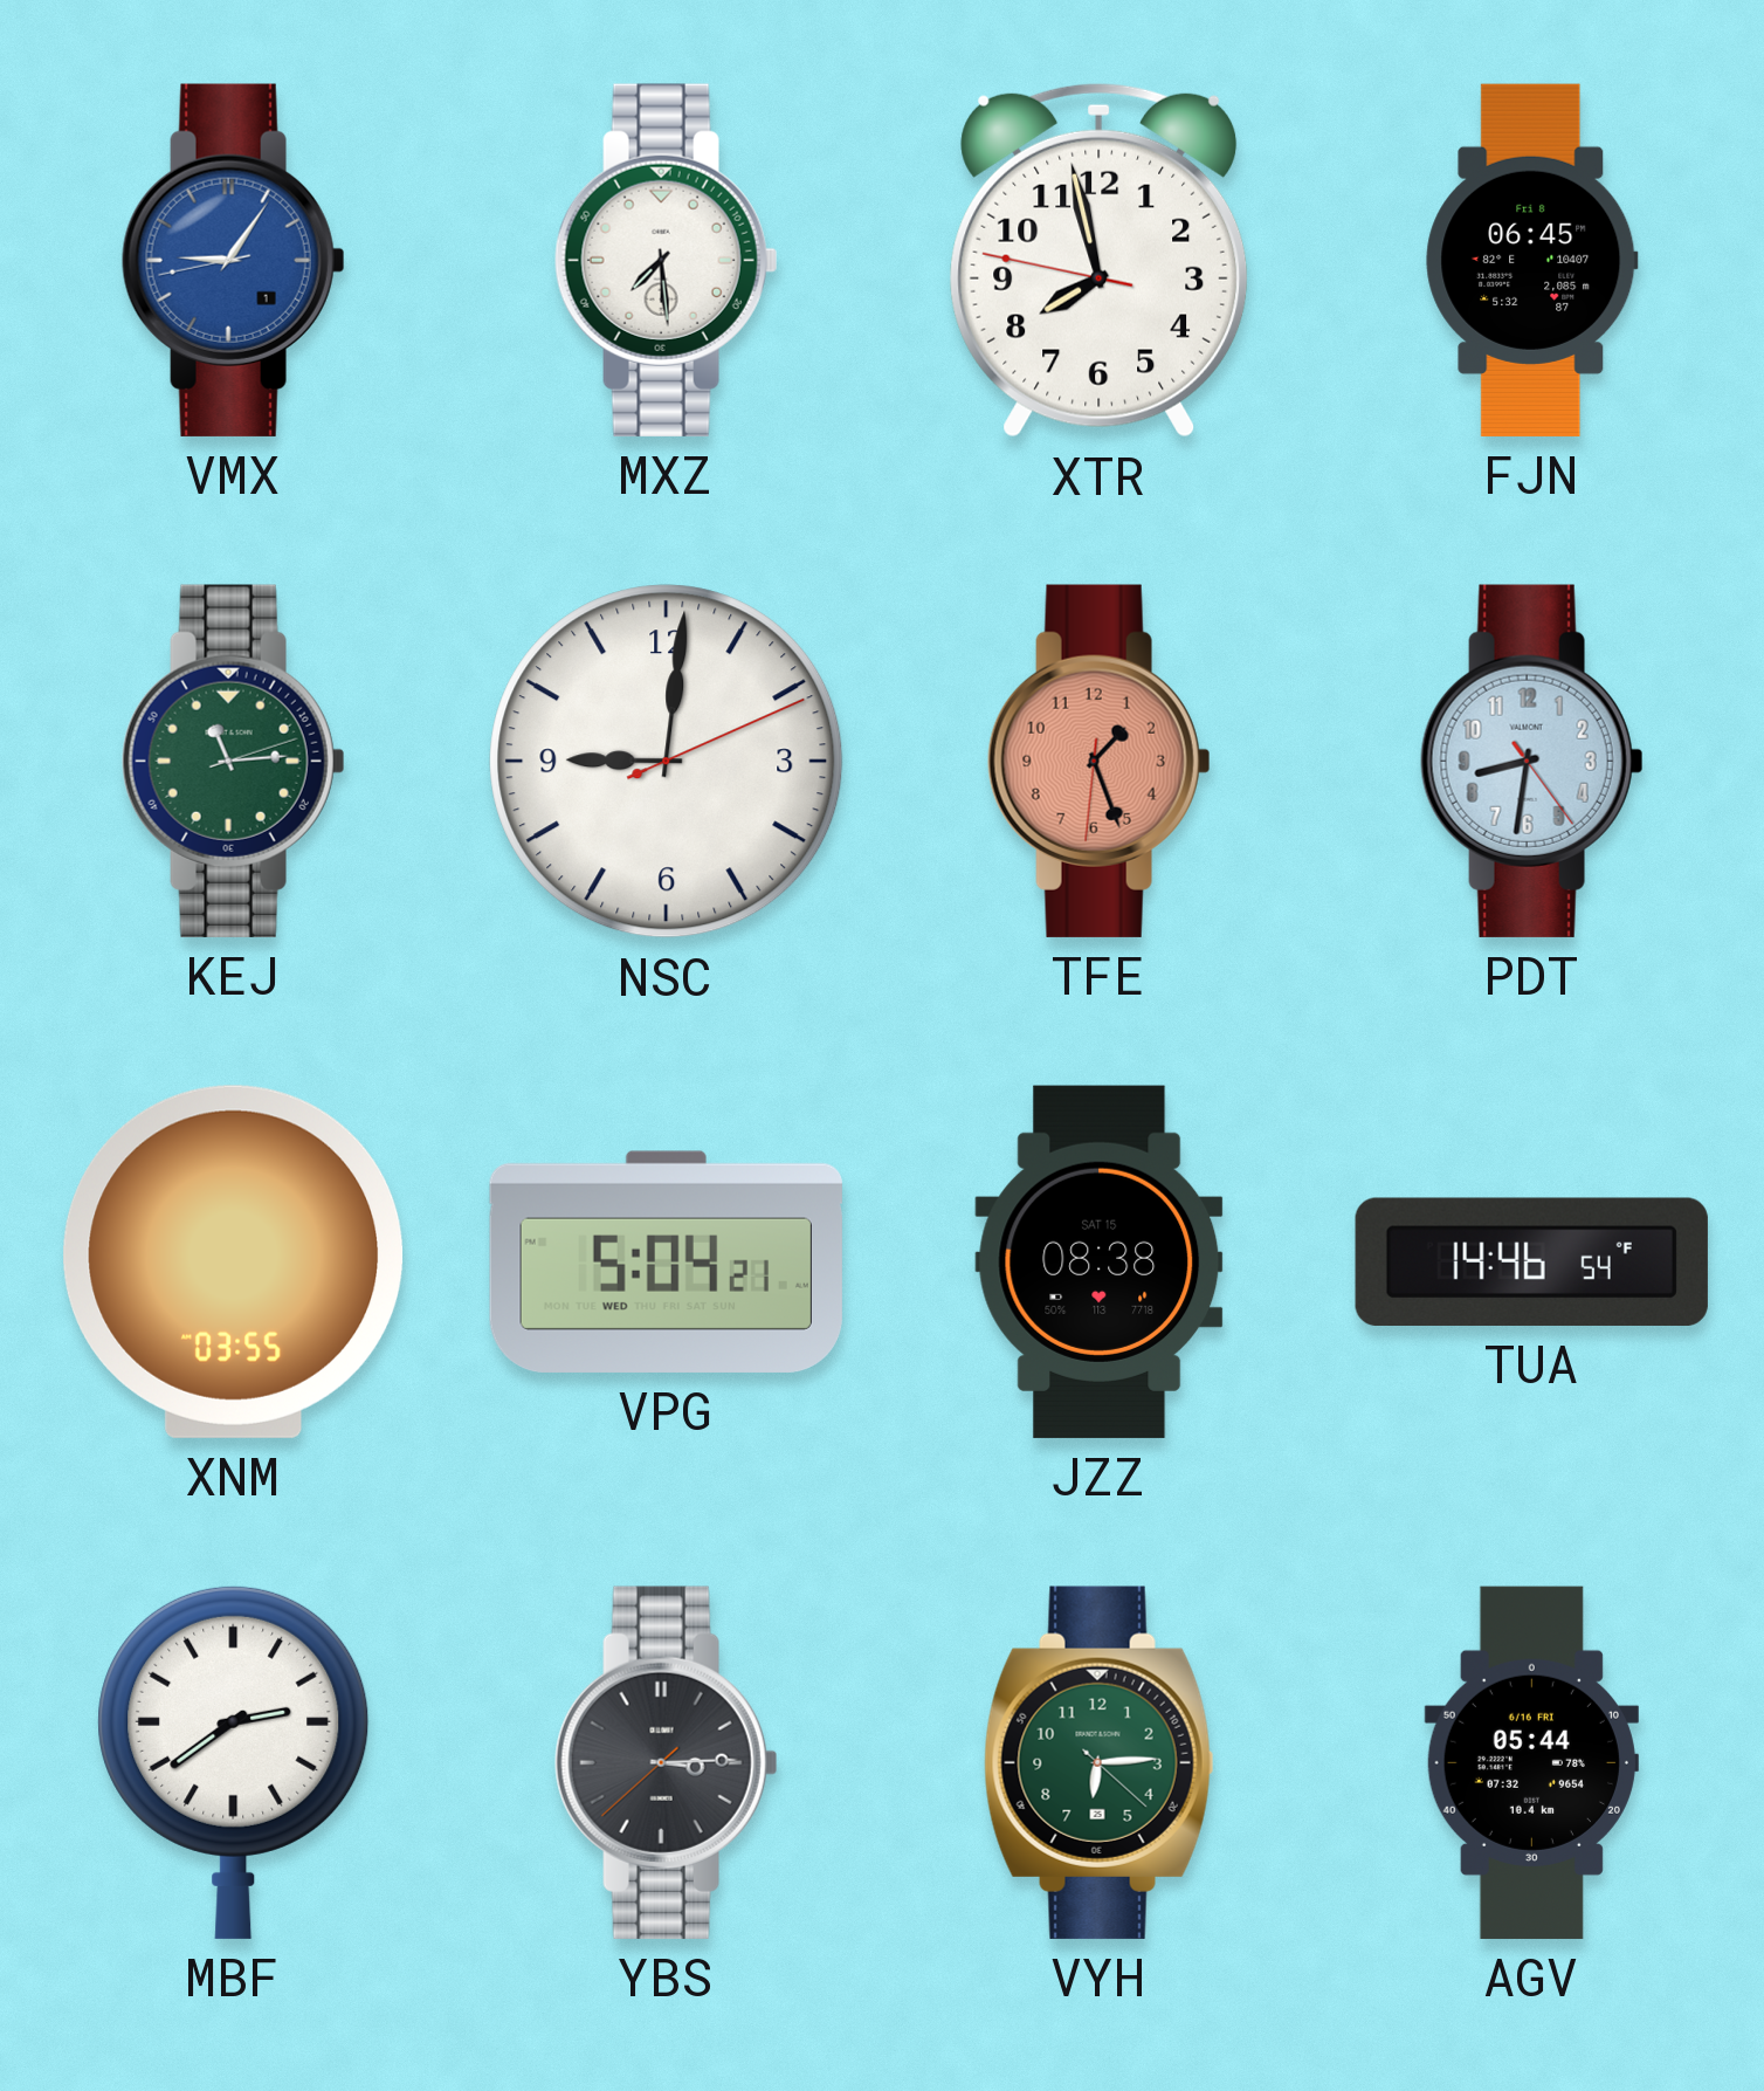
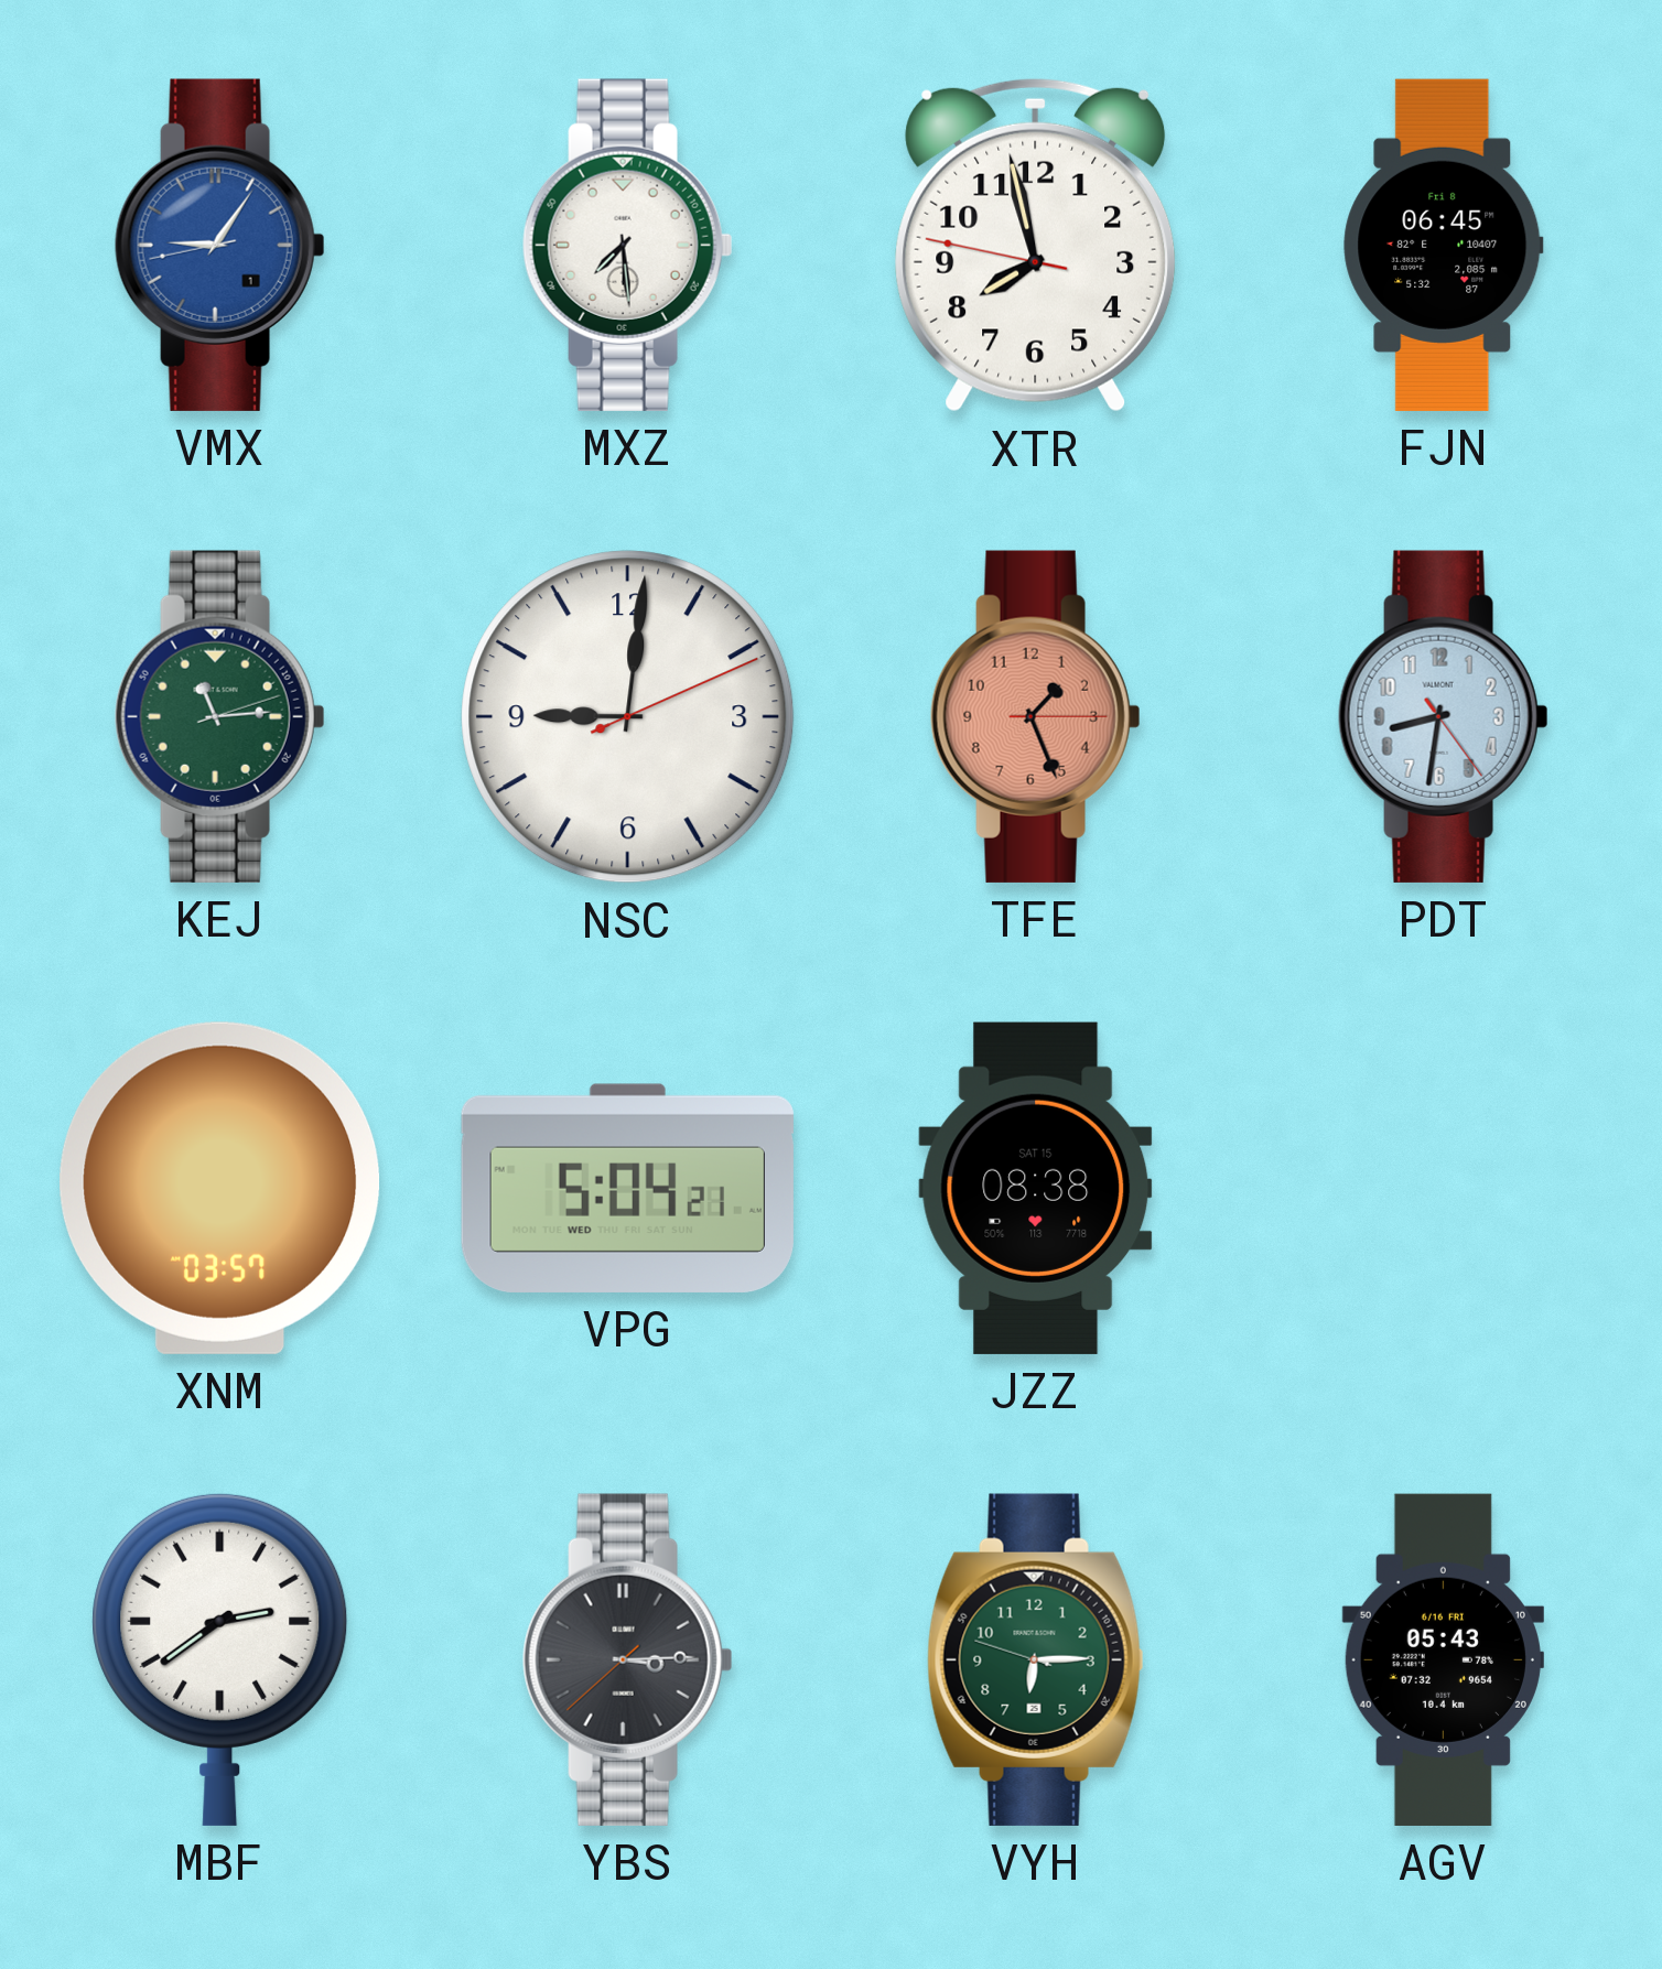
TFE: 1:26:31 -> 1:26:15 (1035, 716)
XNM: 03:55 -> 03:57 (220, 1188)
TUA: 14:46 -> none (1531, 1261)
VYH: 6:14:22 -> 6:14:48 (1036, 1659)
AGV: 05:44 -> 05:43 (1443, 1659)
